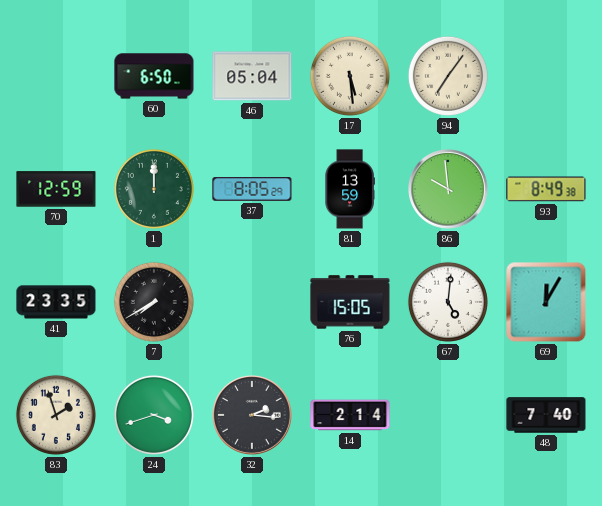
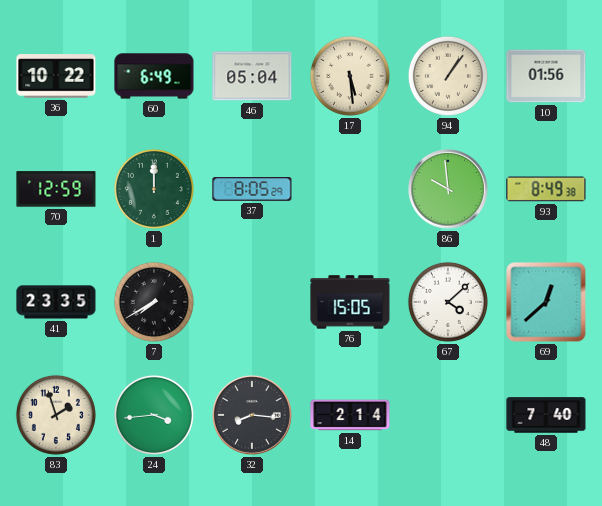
36: none -> 10:22 (56, 76)
60: 6:50 -> 6:49 (154, 76)
94: 7:06 -> 1:06 (448, 76)
10: none -> 01:56 (546, 76)
81: 13:59 -> none (350, 189)
67: 5:01 -> 4:08 (448, 302)
69: 12:05 -> 12:38 (546, 302)
24: 3:42 -> 3:44 (154, 415)
32: 2:16 -> 8:16 (253, 416)
